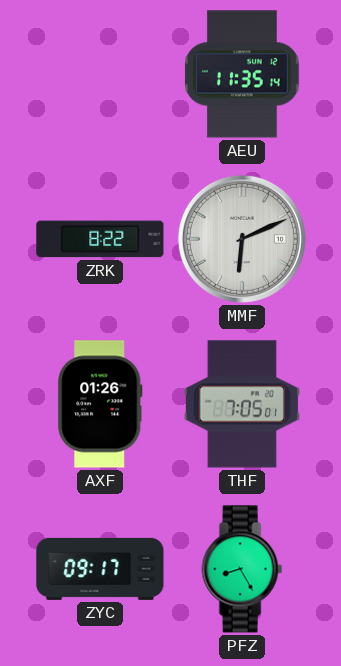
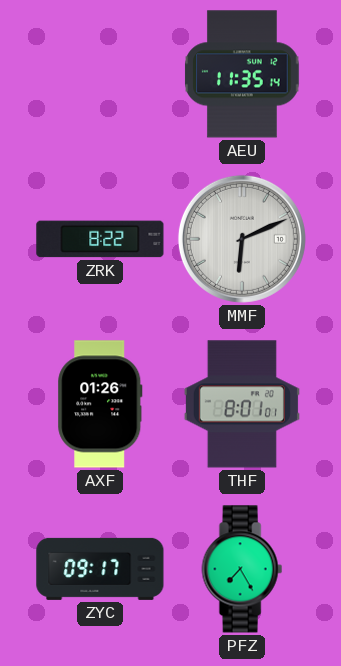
THF: 7:05 -> 8:01 (242, 404)
PFZ: 8:25 -> 7:25 (242, 569)
